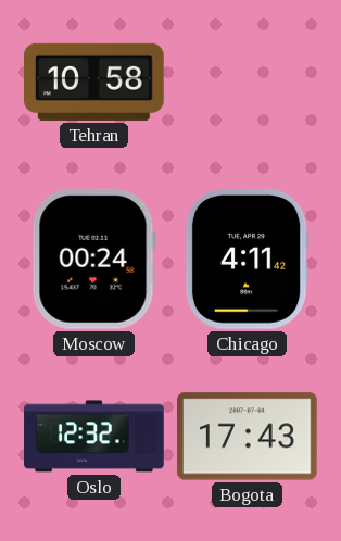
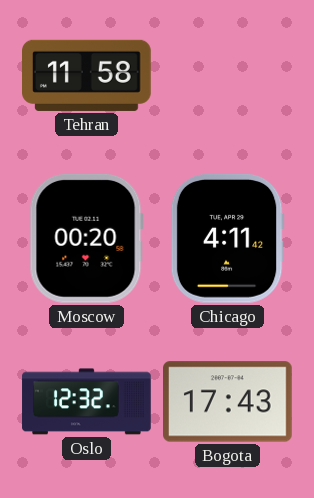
Tehran: 10:58 -> 11:58 (87, 75)
Moscow: 00:24 -> 00:20 (86, 238)
